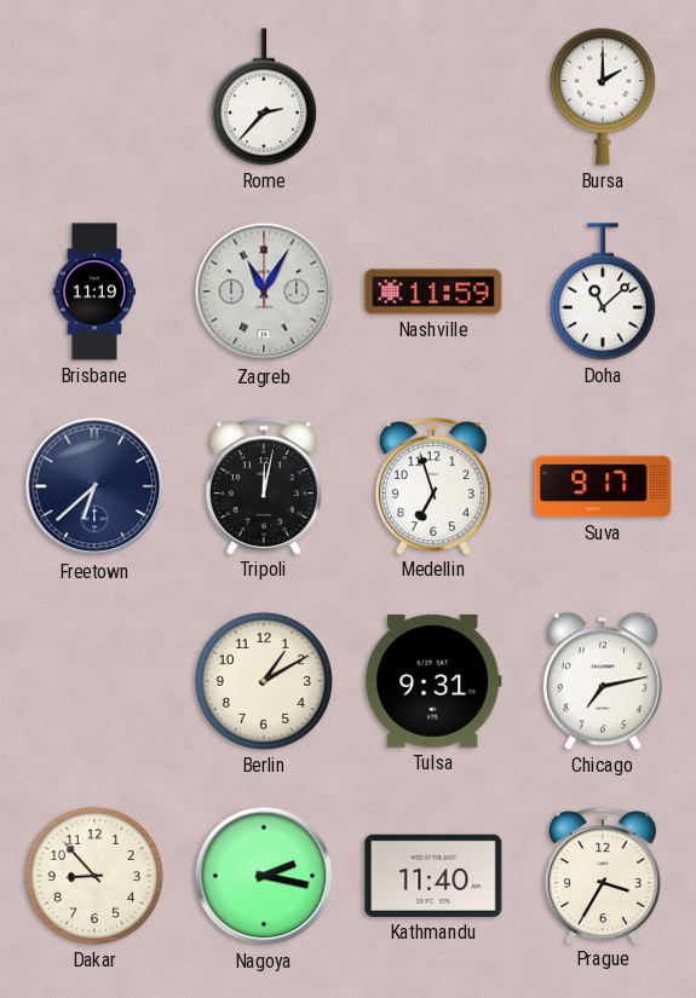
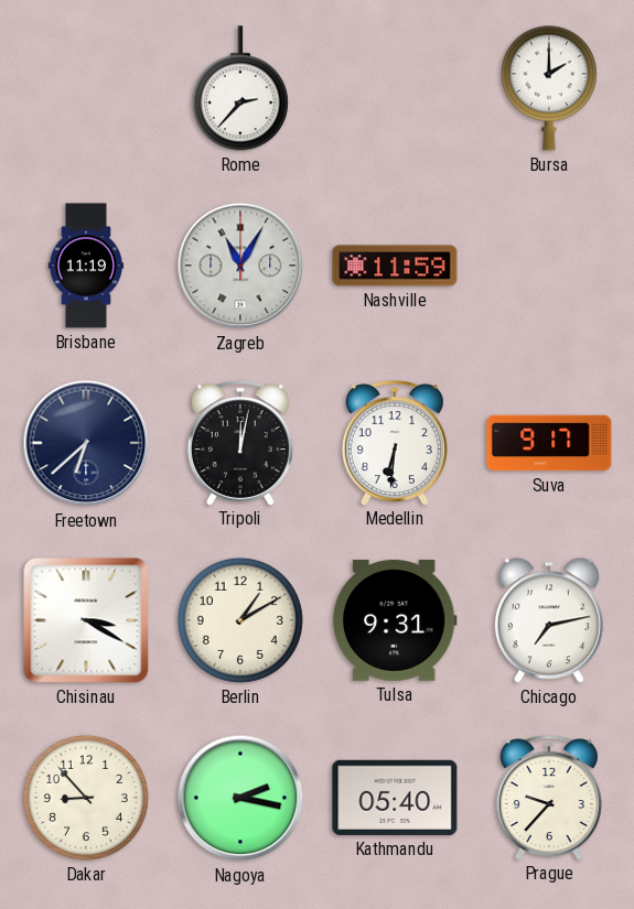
Doha: 11:08 -> none (603, 292)
Medellin: 6:57 -> 6:31 (395, 443)
Chisinau: none -> 3:20 (86, 620)
Kathmandu: 11:40 -> 05:40 (395, 798)
Prague: 3:35 -> 9:37 (549, 798)
